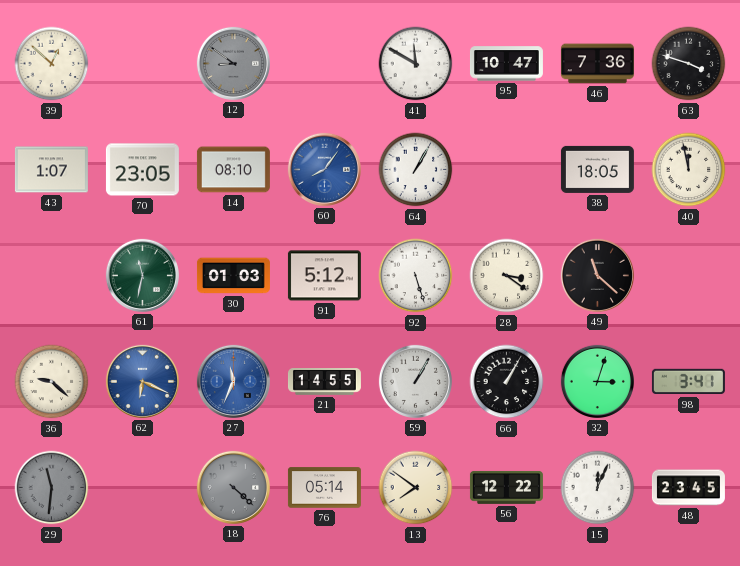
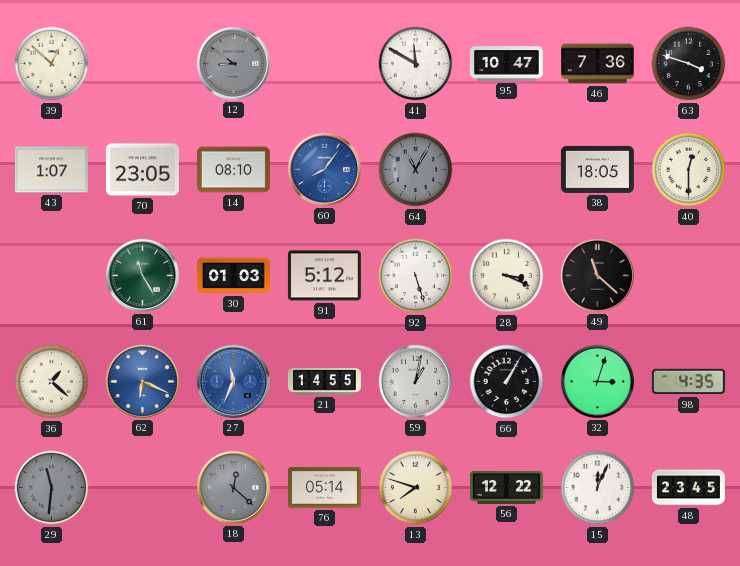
64: 1:05 -> 11:05 (416, 170)
64 dial: white -> grey (416, 170)
40: 11:58 -> 12:30 (689, 170)
61: 11:32 -> 11:25 (142, 275)
28: 3:21 -> 3:19 (507, 276)
36: 9:22 -> 1:22 (52, 382)
59: 1:05 -> 1:02 (415, 381)
98: 3:41 -> 4:35 (688, 382)
18: 4:22 -> 12:22 (233, 487)
13: 7:51 -> 7:48 (416, 488)
